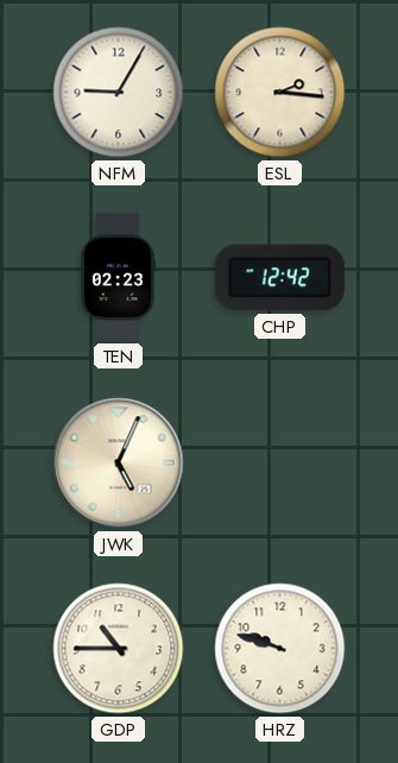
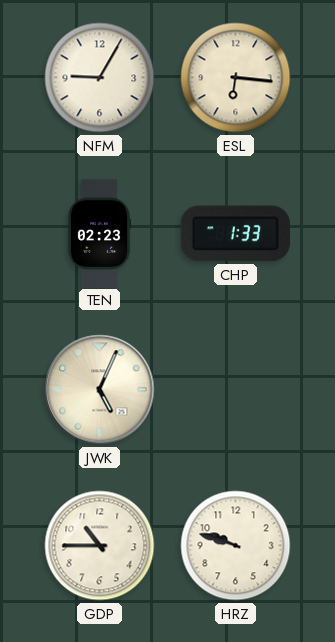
ESL: 2:16 -> 6:16 (236, 78)
CHP: 12:42 -> 1:33 (235, 234)
